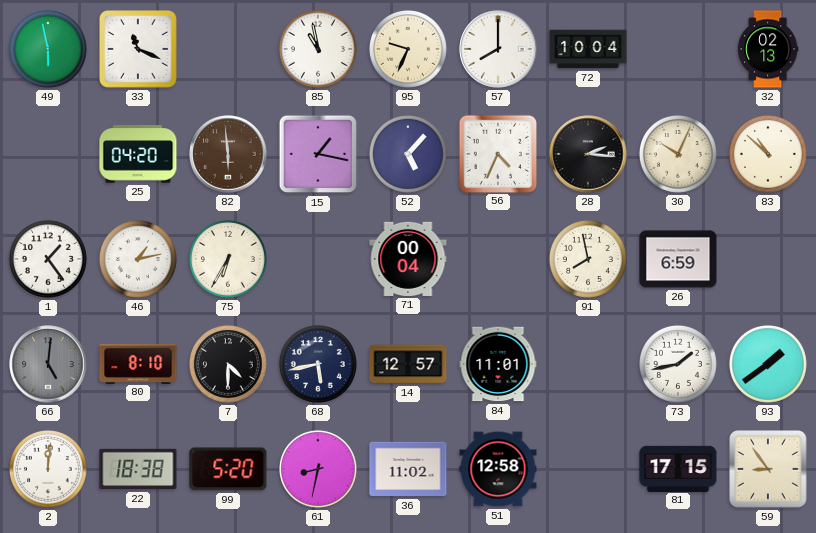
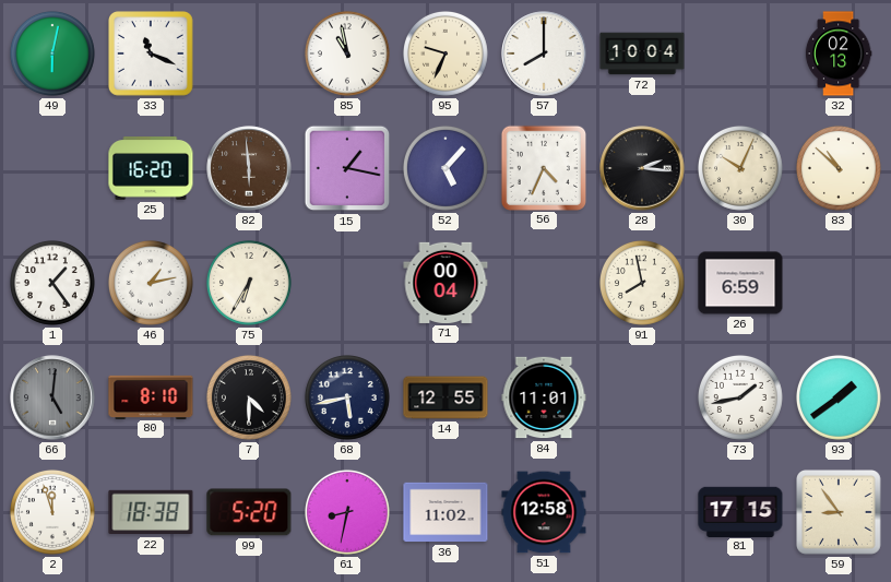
49: 5:58 -> 6:02 (52, 54)
25: 04:20 -> 16:20 (151, 168)
14: 12:57 -> 12:55 (445, 397)
2: 12:01 -> 11:57 (52, 512)
